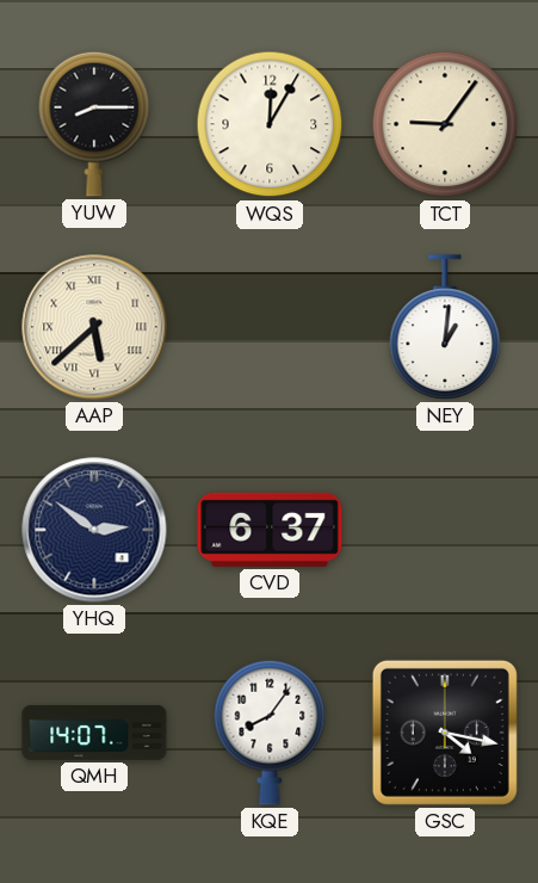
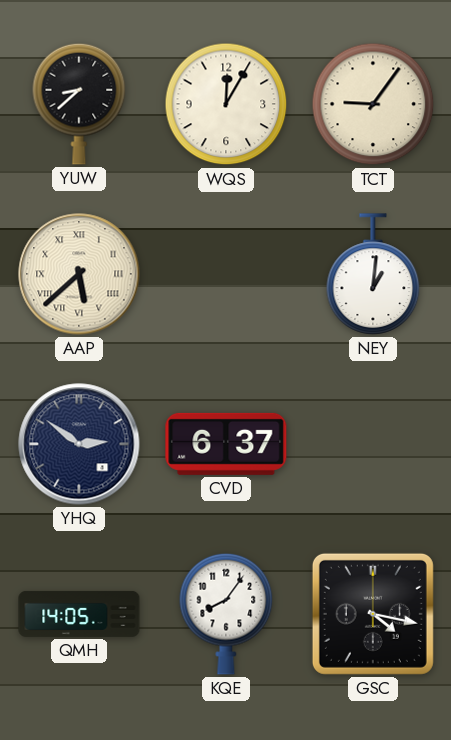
YUW: 8:15 -> 8:38 (79, 104)
QMH: 14:07 -> 14:05 (79, 614)
